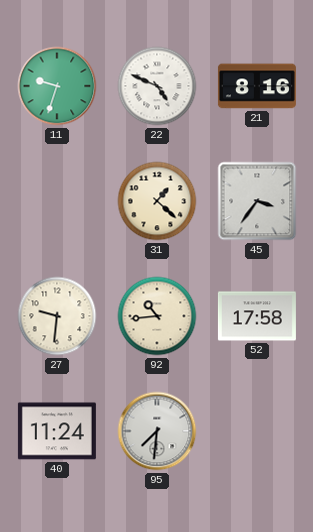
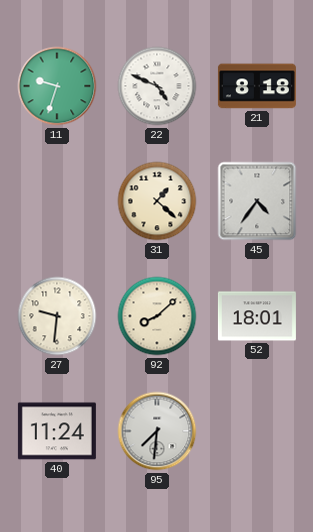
21: 8:16 -> 8:18 (257, 86)
45: 3:36 -> 4:36 (257, 201)
92: 10:44 -> 8:08 (157, 316)
52: 17:58 -> 18:01 (257, 316)
